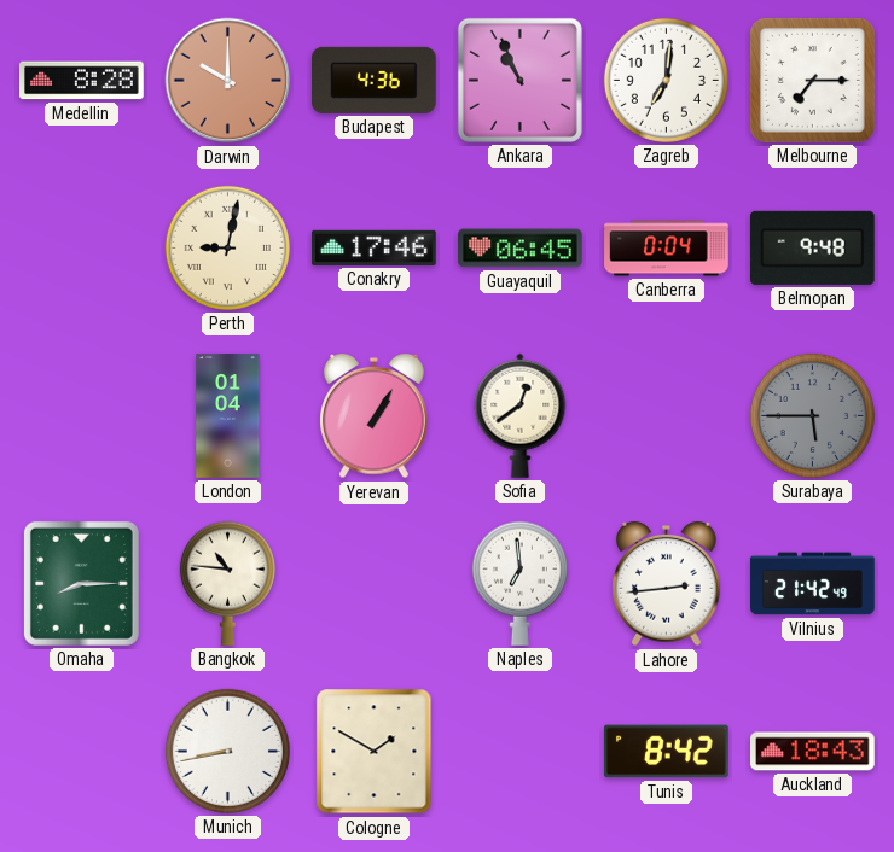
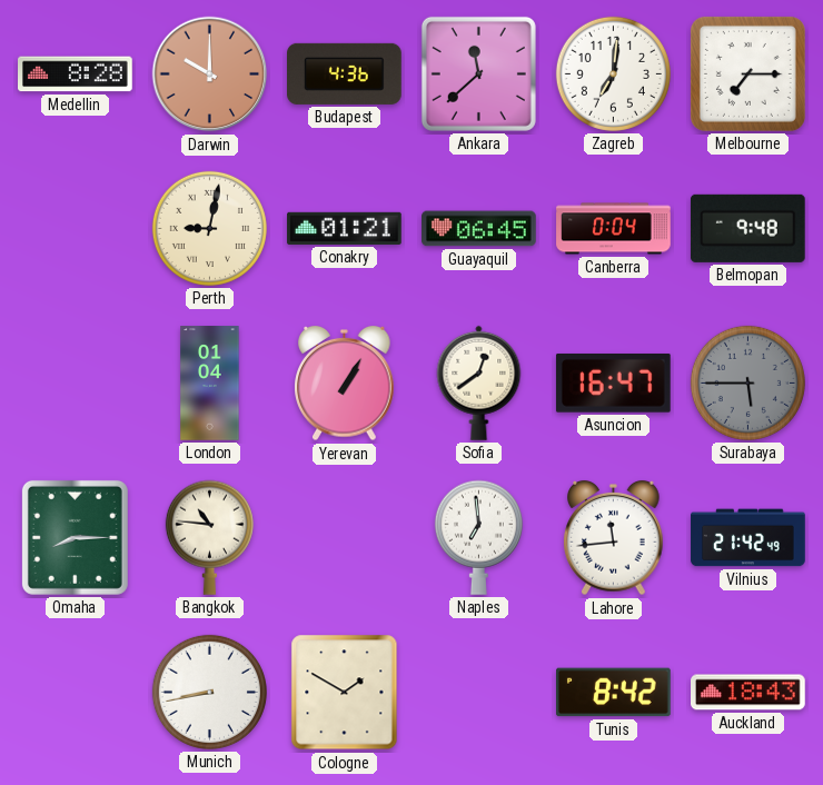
Ankara: 10:56 -> 11:38 (478, 73)
Conakry: 17:46 -> 01:21 (345, 228)
Asuncion: none -> 16:47 (613, 382)
Lahore: 2:44 -> 11:44 (614, 538)
